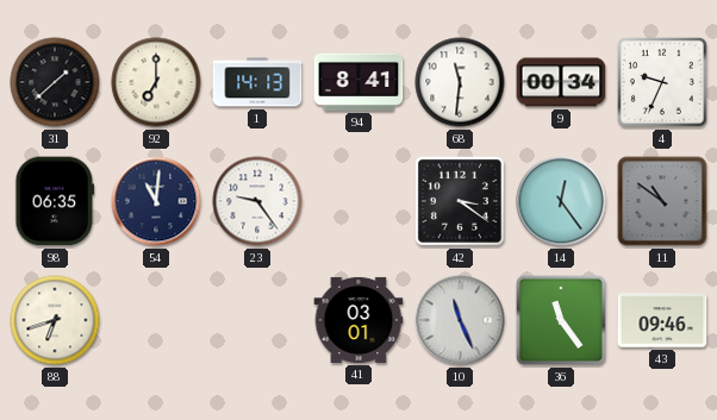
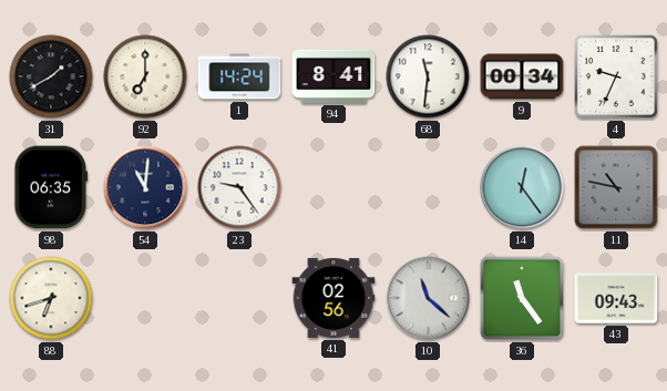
31: 1:38 -> 1:40 (51, 76)
1: 14:13 -> 14:24 (239, 76)
42: 3:21 -> none (460, 201)
11: 10:51 -> 10:47 (616, 187)
41: 03:01 -> 02:56 (334, 298)
10: 11:26 -> 11:22 (428, 298)
43: 09:46 -> 09:43 (616, 298)
